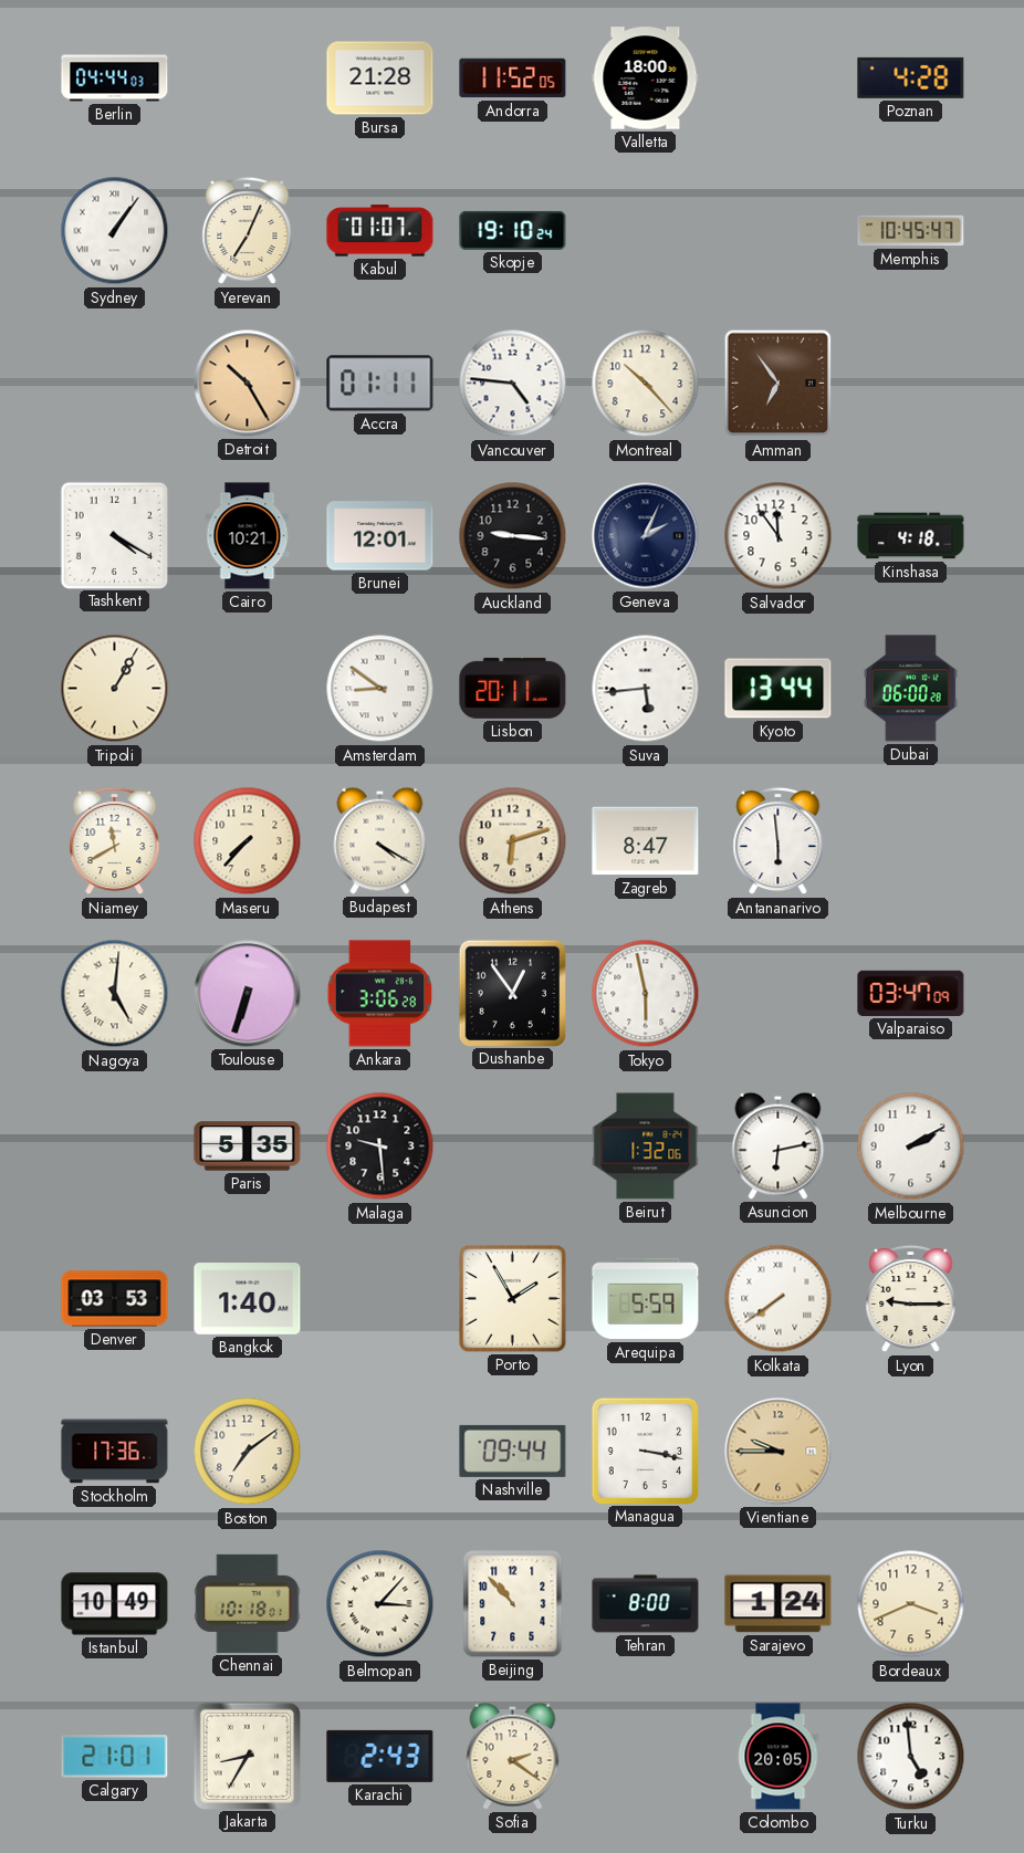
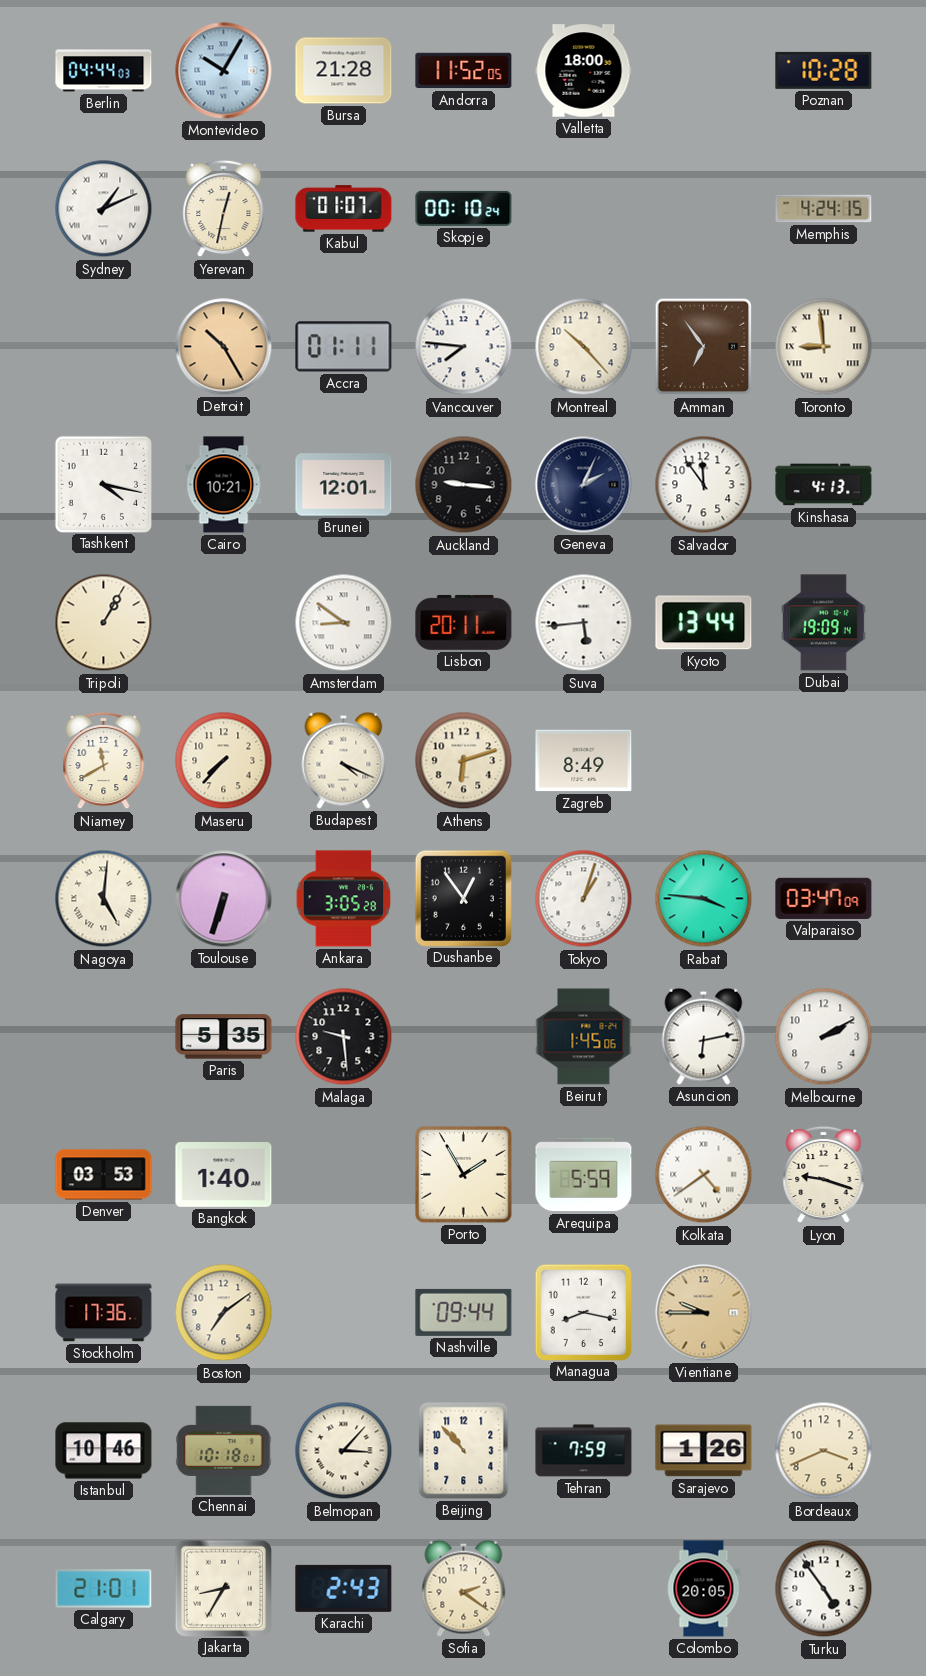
Montevideo: none -> 10:05 (224, 71)
Poznan: 4:28 -> 10:28 (824, 70)
Sydney: 1:06 -> 1:11 (104, 209)
Yerevan: 7:04 -> 12:32 (224, 209)
Skopje: 19:10 -> 00:10 (464, 208)
Memphis: 10:45 -> 4:24 (824, 209)
Vancouver: 4:46 -> 7:46 (464, 347)
Toronto: none -> 8:59 (824, 347)
Tashkent: 4:20 -> 4:17 (103, 484)
Kinshasa: 4:18 -> 4:13 (824, 485)
Dubai: 06:00 -> 19:09 (823, 623)
Budapest: 4:20 -> 4:19 (344, 760)
Zagreb: 8:47 -> 8:49 (584, 761)
Antananarivo: 5:59 -> none (779, 841)
Ankara: 3:06 -> 3:05 (344, 899)
Tokyo: 5:58 -> 1:03 (584, 899)
Rabat: none -> 3:46 (704, 899)
Beirut: 1:32 -> 1:45 (584, 1037)
Kolkata: 7:39 -> 4:39 (704, 1175)
Lyon: 9:15 -> 9:18 (824, 1175)
Managua: 3:17 -> 8:17 (583, 1312)
Istanbul: 10:49 -> 10:46 (104, 1451)
Tehran: 8:00 -> 7:59 (584, 1451)
Sarajevo: 1:24 -> 1:26 (704, 1451)
Turku: 4:59 -> 4:54 (824, 1589)
